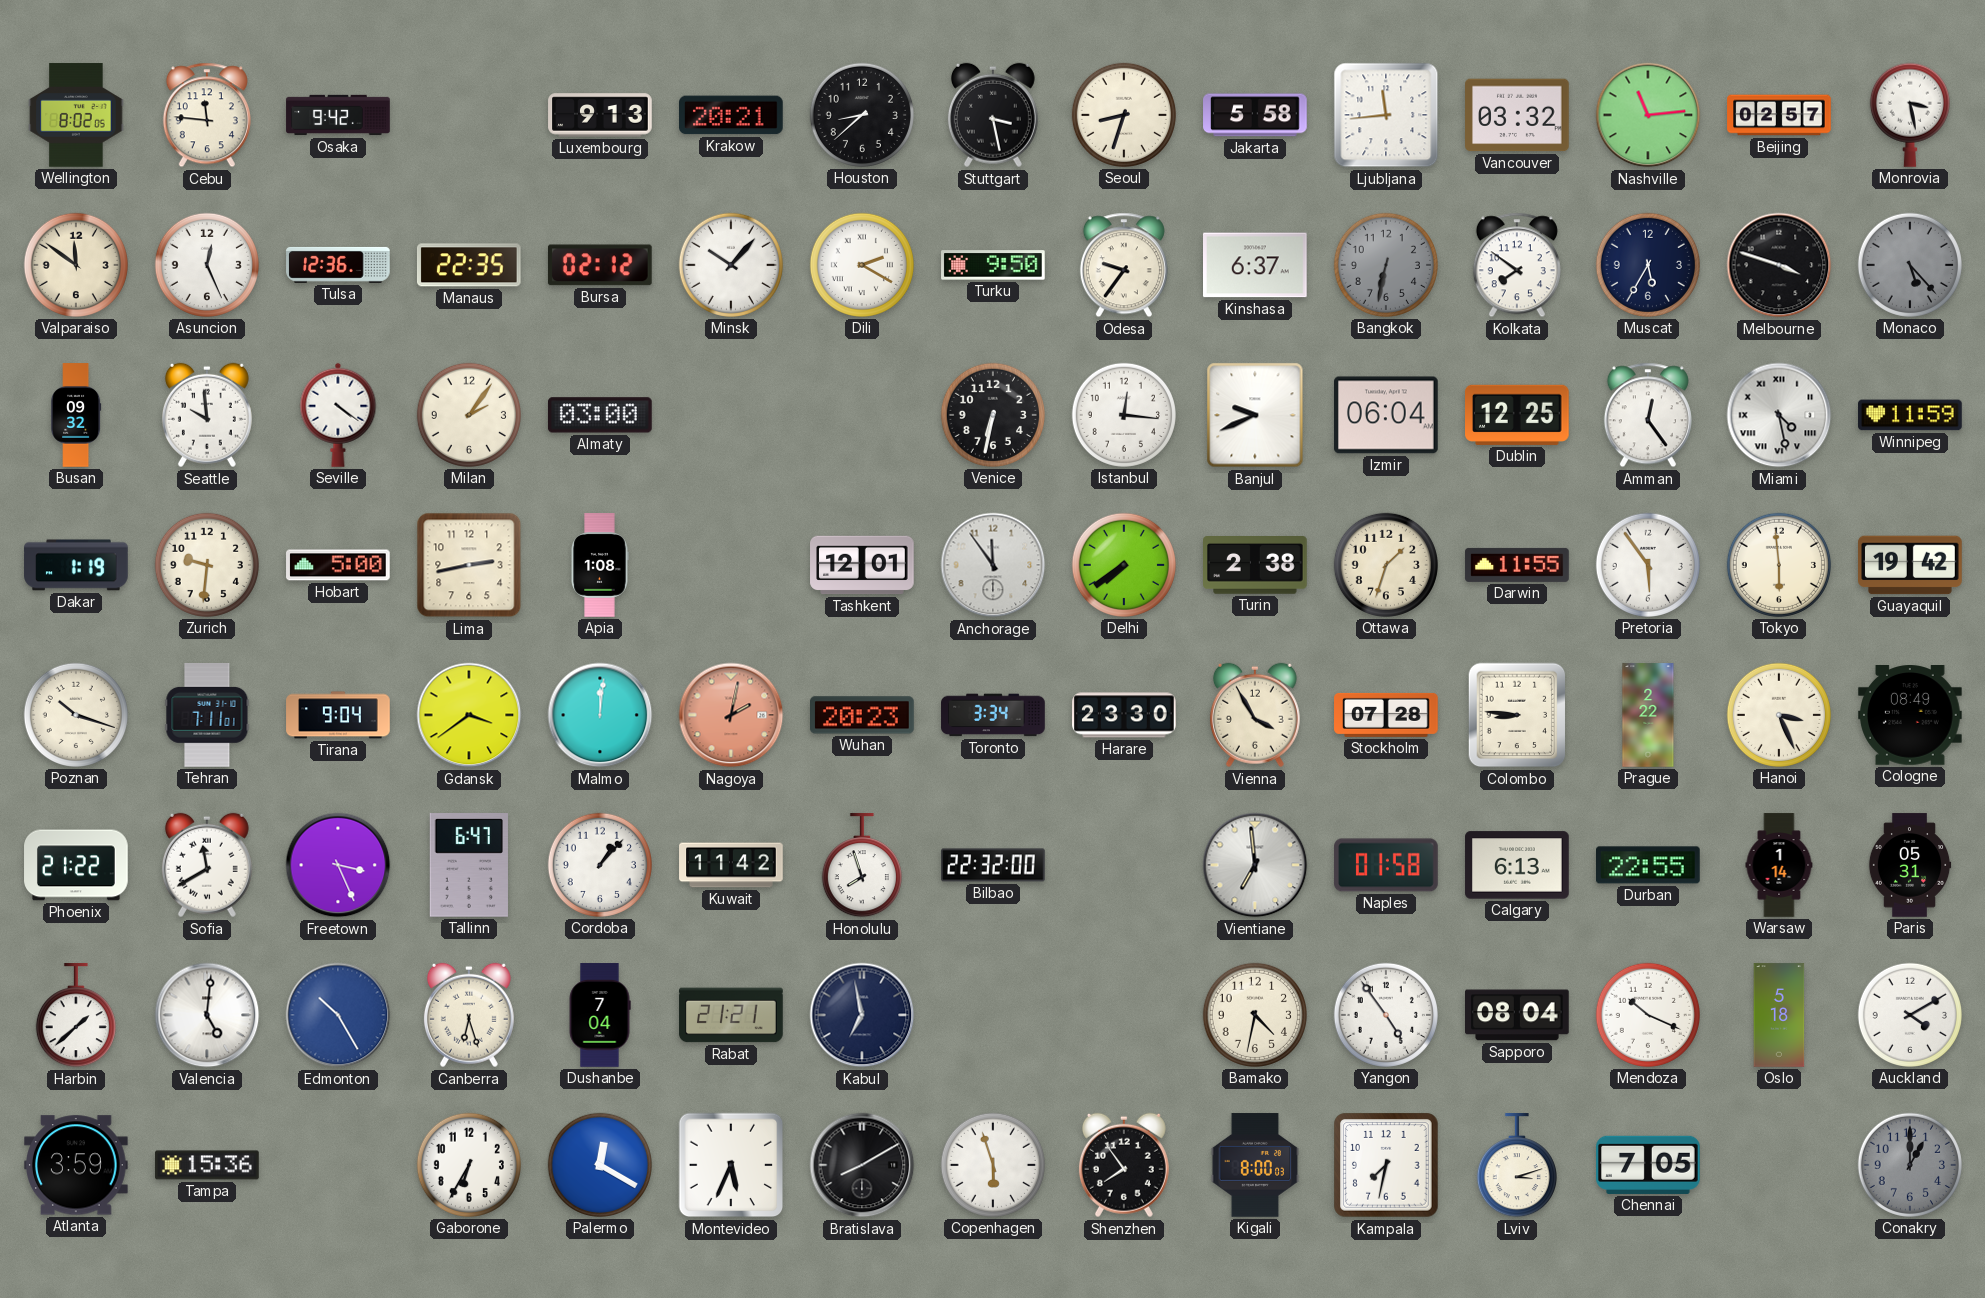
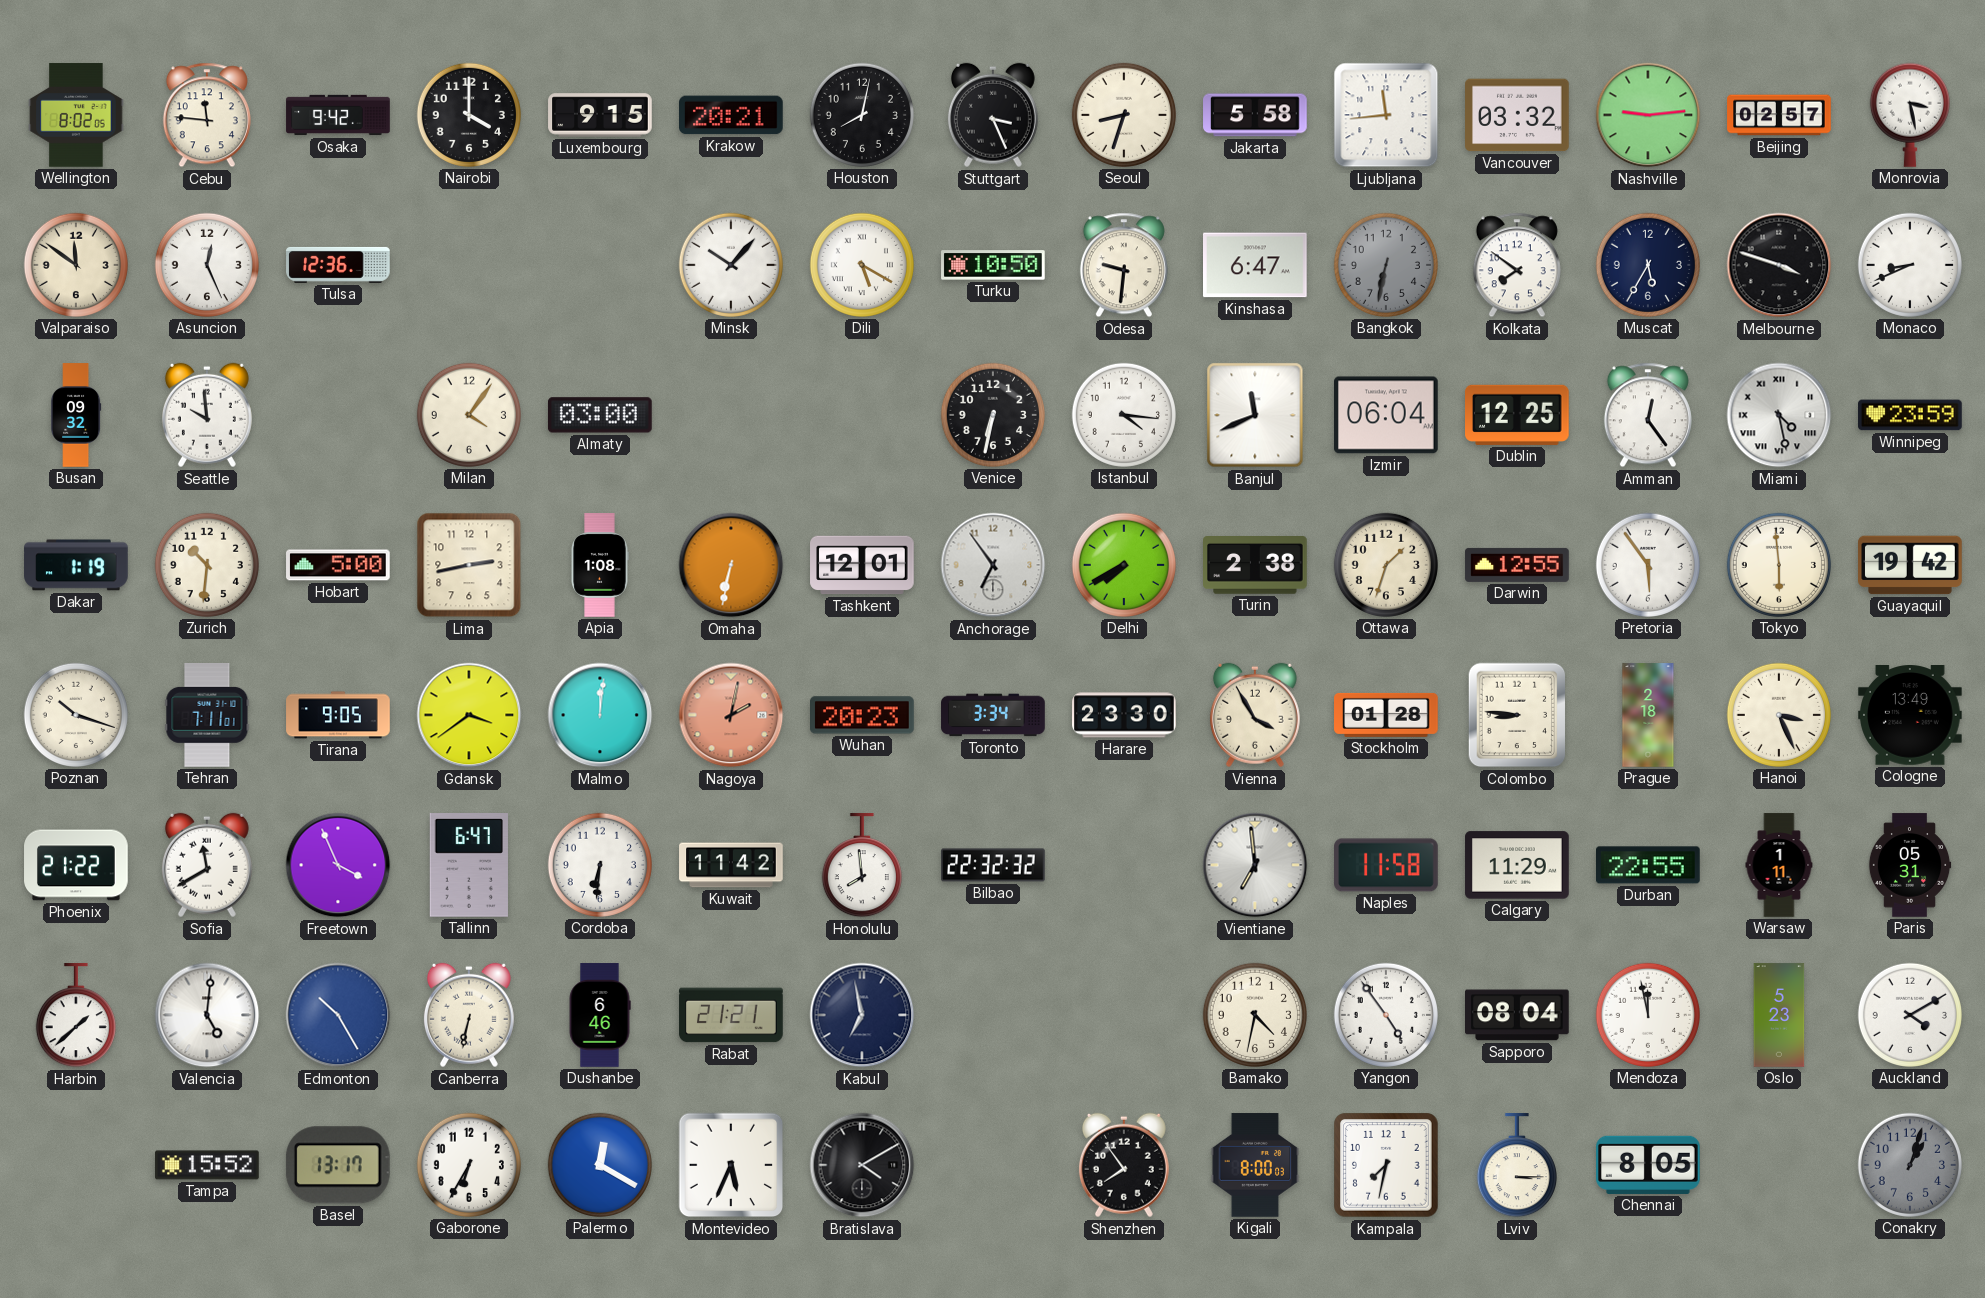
Nairobi: none -> 4:00 (469, 115)
Luxembourg: 9:13 -> 9:15 (600, 115)
Houston: 8:38 -> 8:02 (862, 115)
Stuttgart: 3:28 -> 3:26 (993, 115)
Nashville: 11:14 -> 9:14 (1648, 115)
Manaus: 22:35 -> none (469, 265)
Bursa: 02:12 -> none (600, 265)
Dili: 2:20 -> 5:20 (862, 265)
Turku: 9:50 -> 10:50 (993, 265)
Odesa: 9:36 -> 9:31 (1124, 265)
Kinshasa: 6:37 -> 6:47 (1256, 265)
Monaco: 5:23 -> 8:41 (1910, 265)
Monaco dial: grey -> white (1910, 265)
Seville: 4:21 -> none (338, 415)
Milan: 2:06 -> 4:06 (469, 415)
Istanbul: 12:16 -> 4:16 (1124, 415)
Banjul: 9:41 -> 11:41 (1255, 415)
Winnipeg: 11:59 -> 23:59 (1910, 415)
Zurich: 9:31 -> 10:31 (207, 565)
Omaha: none -> 6:32 (731, 565)
Anchorage: 11:54 -> 6:54 (993, 565)
Delhi: 7:39 -> 7:40 (1124, 565)
Darwin: 11:55 -> 12:55 (1517, 565)
Tirana: 9:04 -> 9:05 (338, 715)
Stockholm: 07:28 -> 01:28 (1386, 715)
Prague: 2:22 -> 2:18 (1648, 715)
Cologne: 08:49 -> 13:49 (1911, 716)
Freetown: 3:26 -> 3:56 (338, 865)
Cordoba: 1:07 -> 6:31 (600, 865)
Honolulu: 7:57 -> 7:59 (862, 866)
Bilbao: 22:32:00 -> 22:32:32 (993, 865)
Naples: 01:58 -> 11:58 (1386, 865)
Calgary: 6:13 -> 11:29 (1517, 865)
Warsaw: 1:14 -> 1:11 (1779, 865)
Canberra: 6:27 -> 6:32 (469, 1015)
Dushanbe: 7:04 -> 6:46 (600, 1015)
Mendoza: 10:19 -> 11:58 (1648, 1015)
Oslo: 5:18 -> 5:23 (1779, 1015)
Atlanta: 3:59 -> none (77, 1165)
Tampa: 15:36 -> 15:52 (207, 1165)
Basel: none -> 13:17 (338, 1165)
Bratislava: 8:10 -> 4:10 (862, 1165)
Copenhagen: 5:57 -> none (993, 1165)
Lviv: 3:12 -> 3:15 (1517, 1166)
Chennai: 7:05 -> 8:05 (1648, 1165)
Conakry: 1:00 -> 1:03 (1910, 1165)
